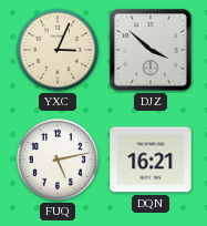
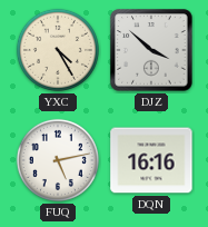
YXC: 3:04 -> 4:25 (58, 50)
DQN: 16:21 -> 16:16 (151, 160)
